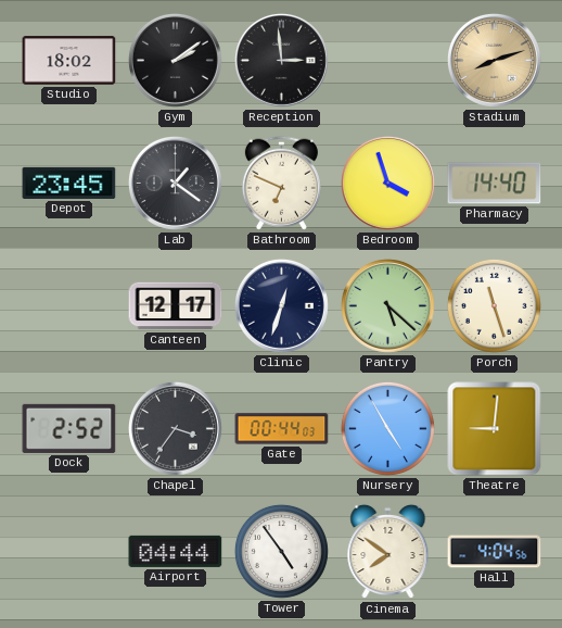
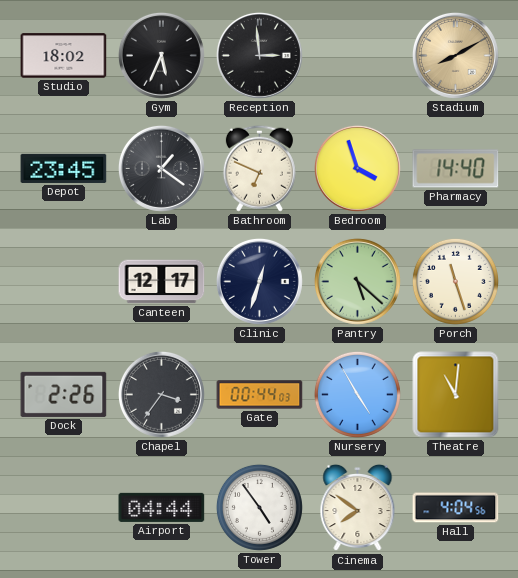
Gym: 2:09 -> 5:34 (161, 55)
Stadium: 8:12 -> 8:10 (455, 55)
Dock: 2:52 -> 2:26 (64, 394)
Theatre: 9:01 -> 11:01 (456, 395)
